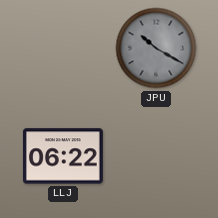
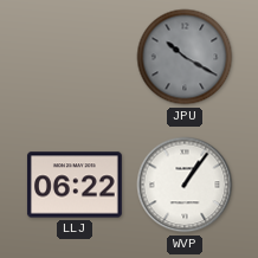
WVP: none -> 1:06 (185, 185)
